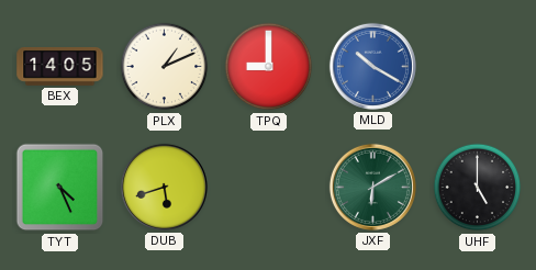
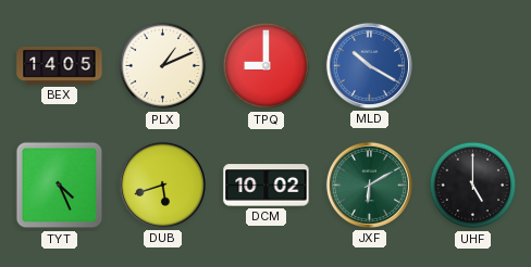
DCM: none -> 10:02 (267, 186)
